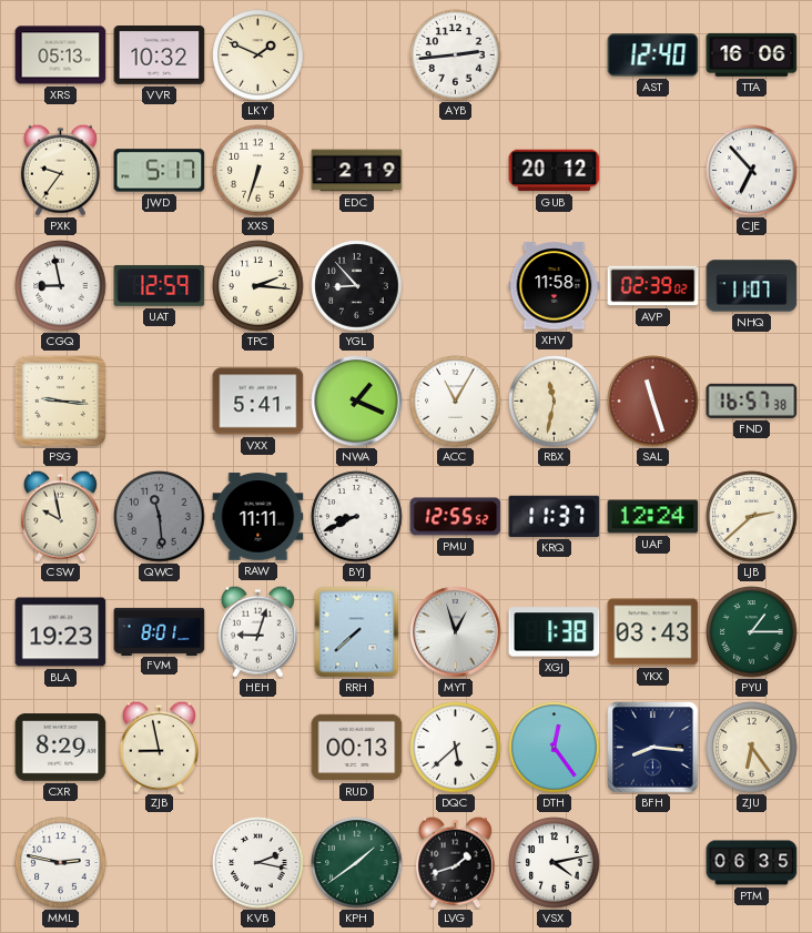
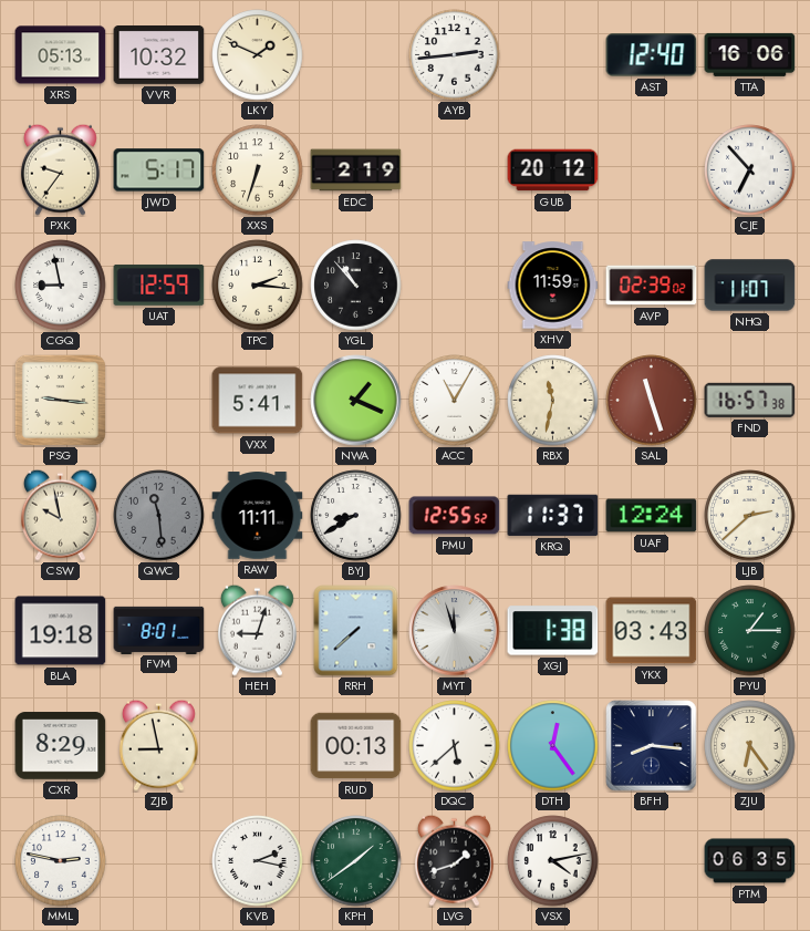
YGL: 8:53 -> 10:53 (356, 286)
XHV: 11:58 -> 11:59 (553, 286)
BYJ: 8:41 -> 8:40 (356, 516)
BLA: 19:23 -> 19:18 (61, 631)
MYT: 12:57 -> 11:57 (455, 631)
